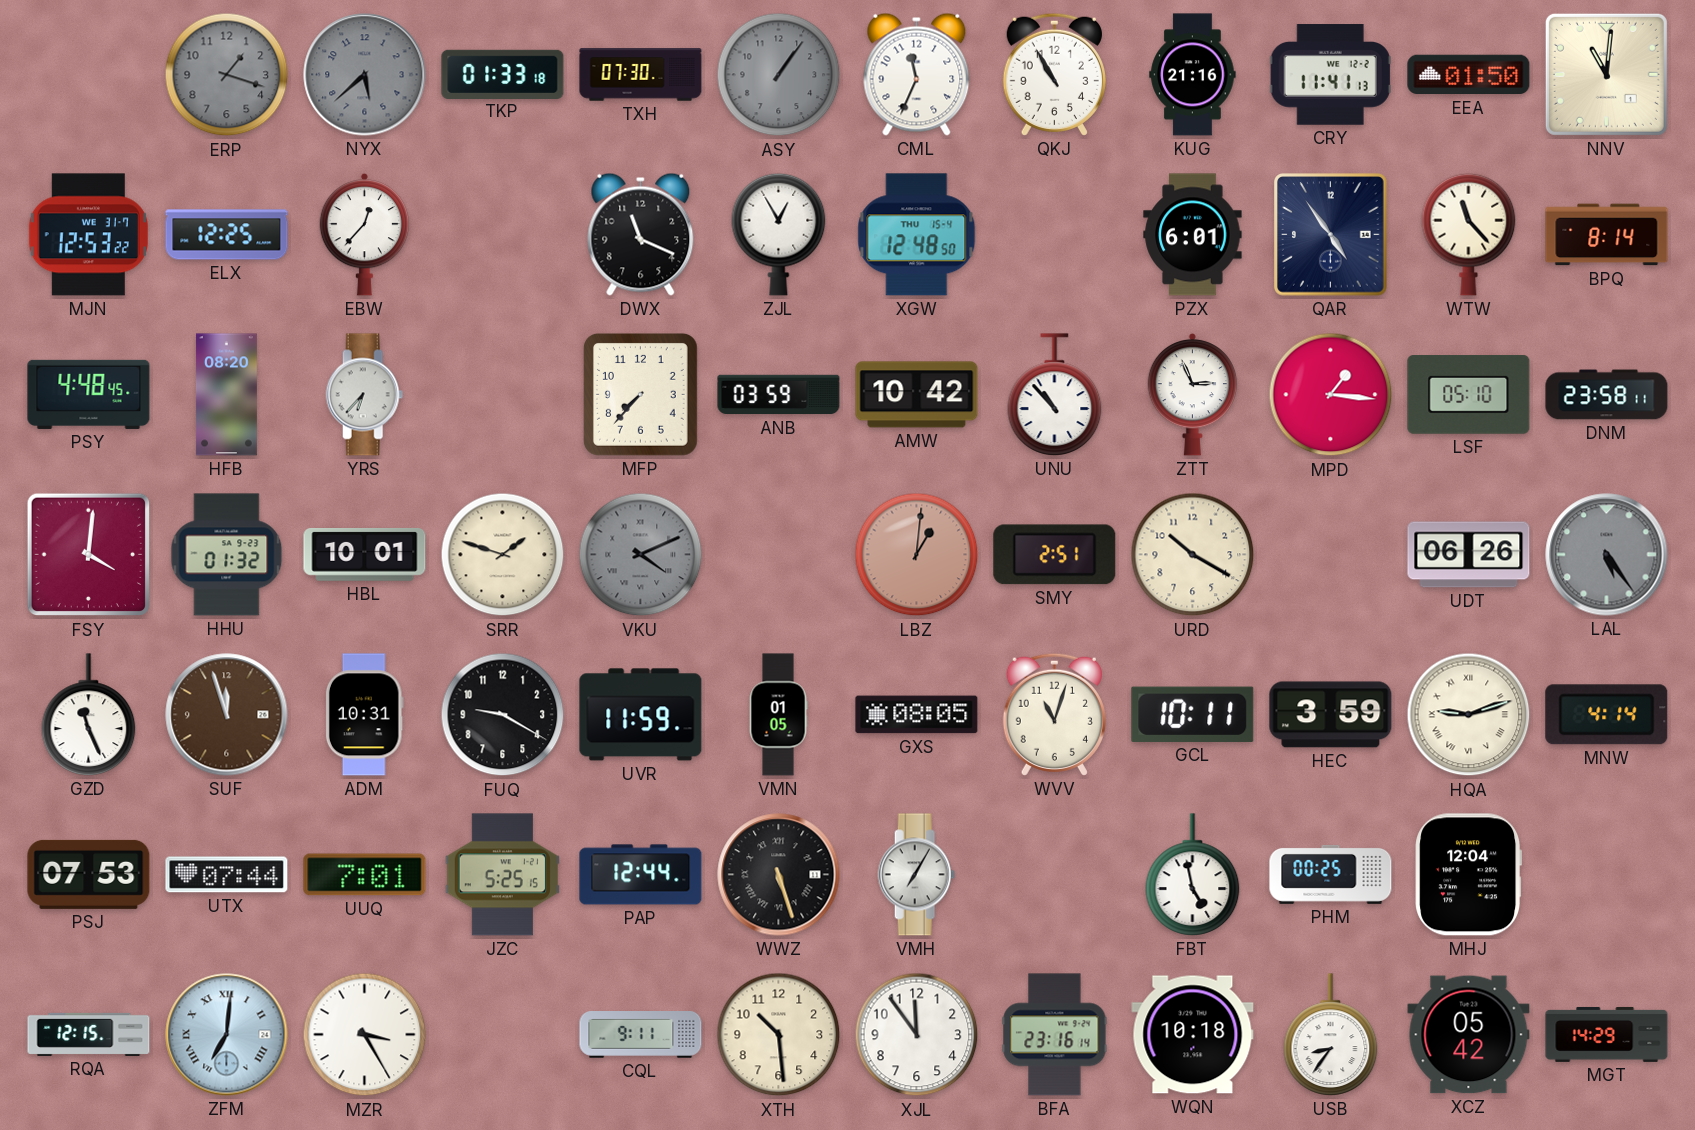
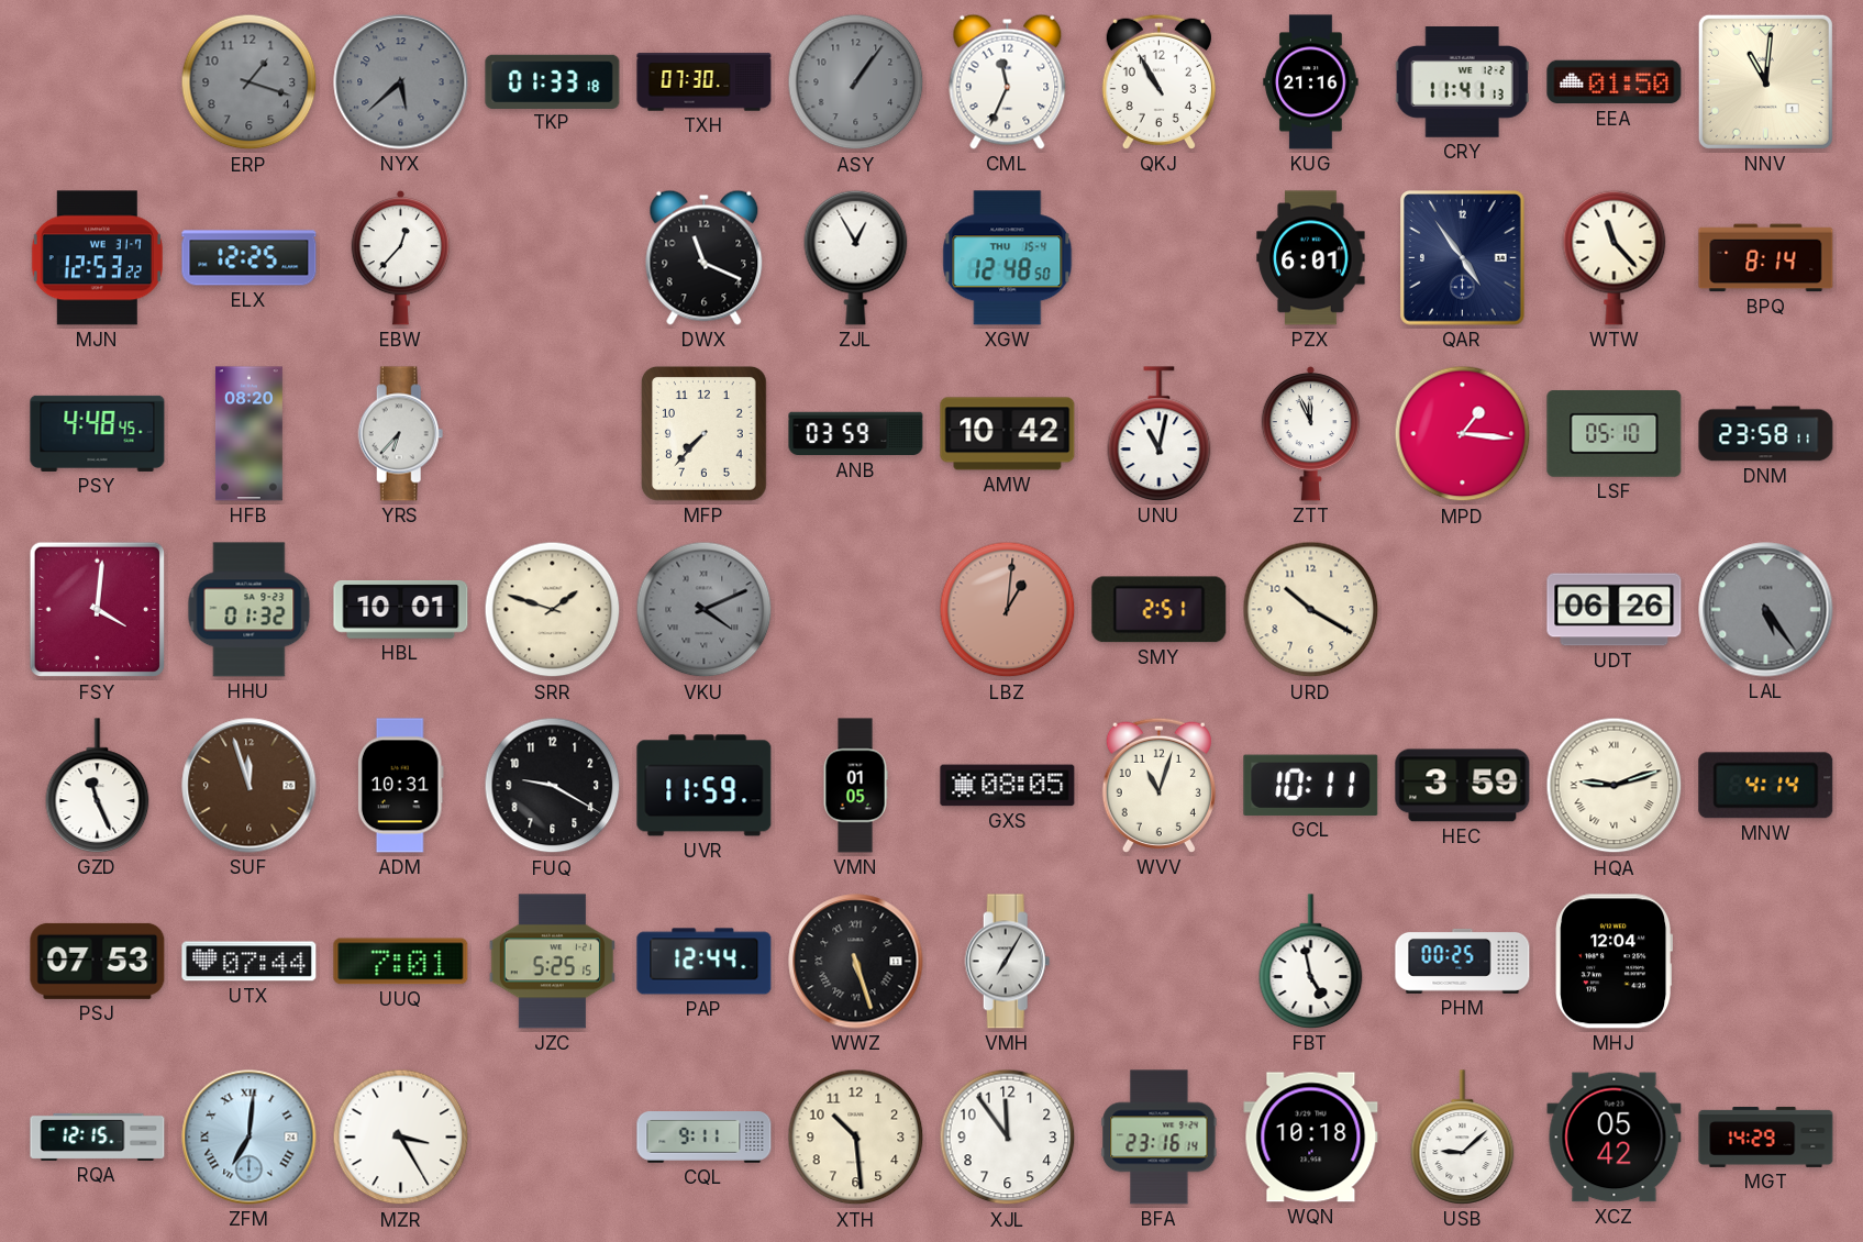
UNU: 10:53 -> 11:02 (1160, 434)
ZTT: 2:56 -> 11:56 (1311, 433)
USB: 8:36 -> 9:08 (1463, 1138)
